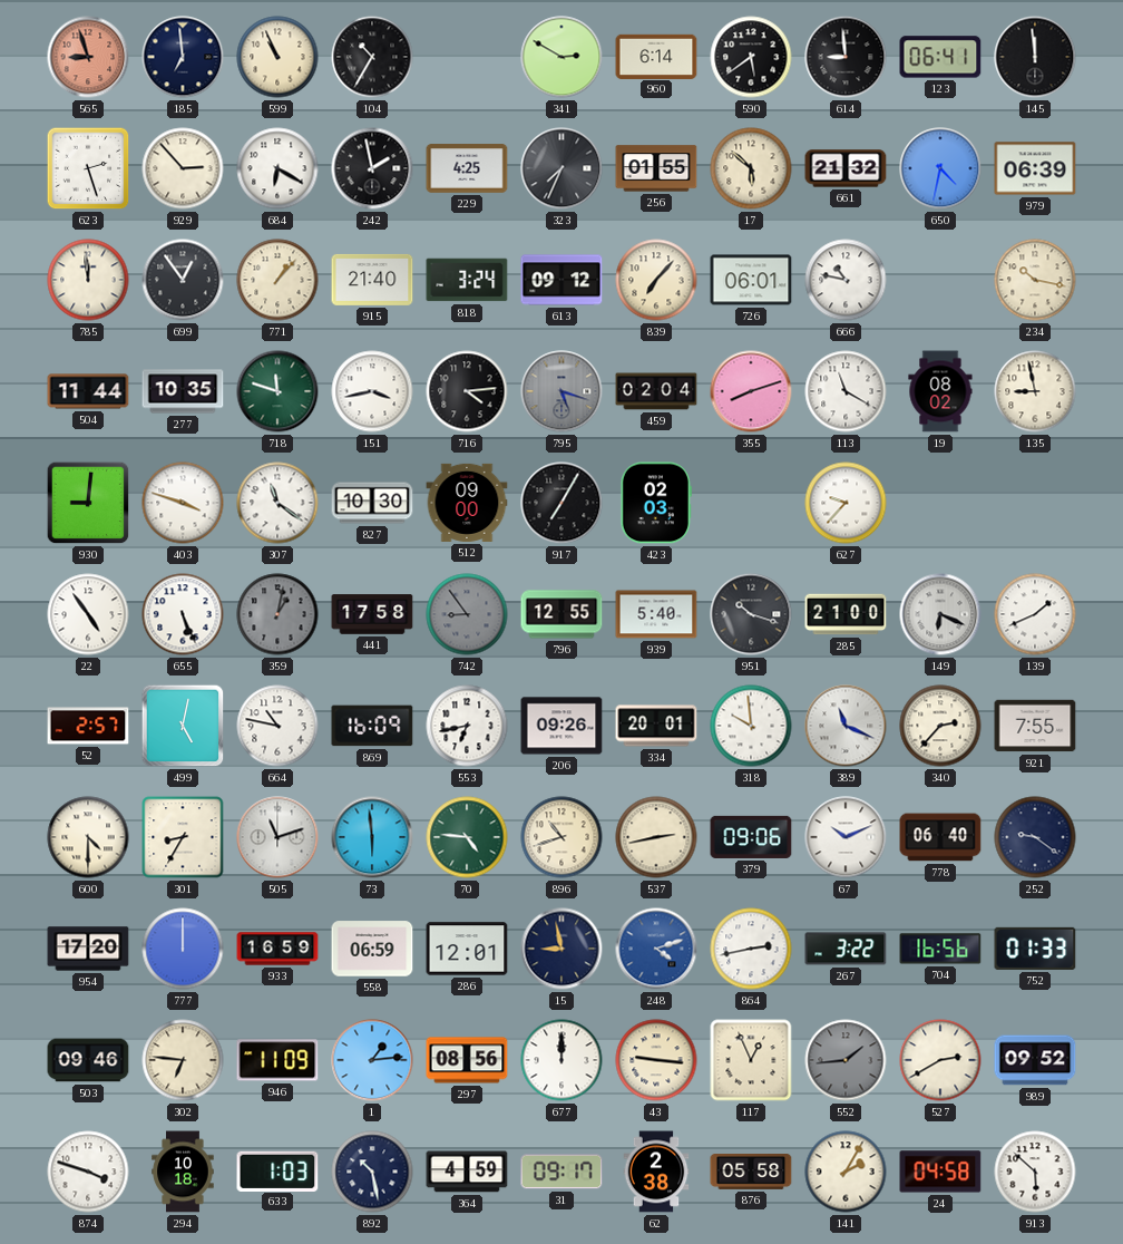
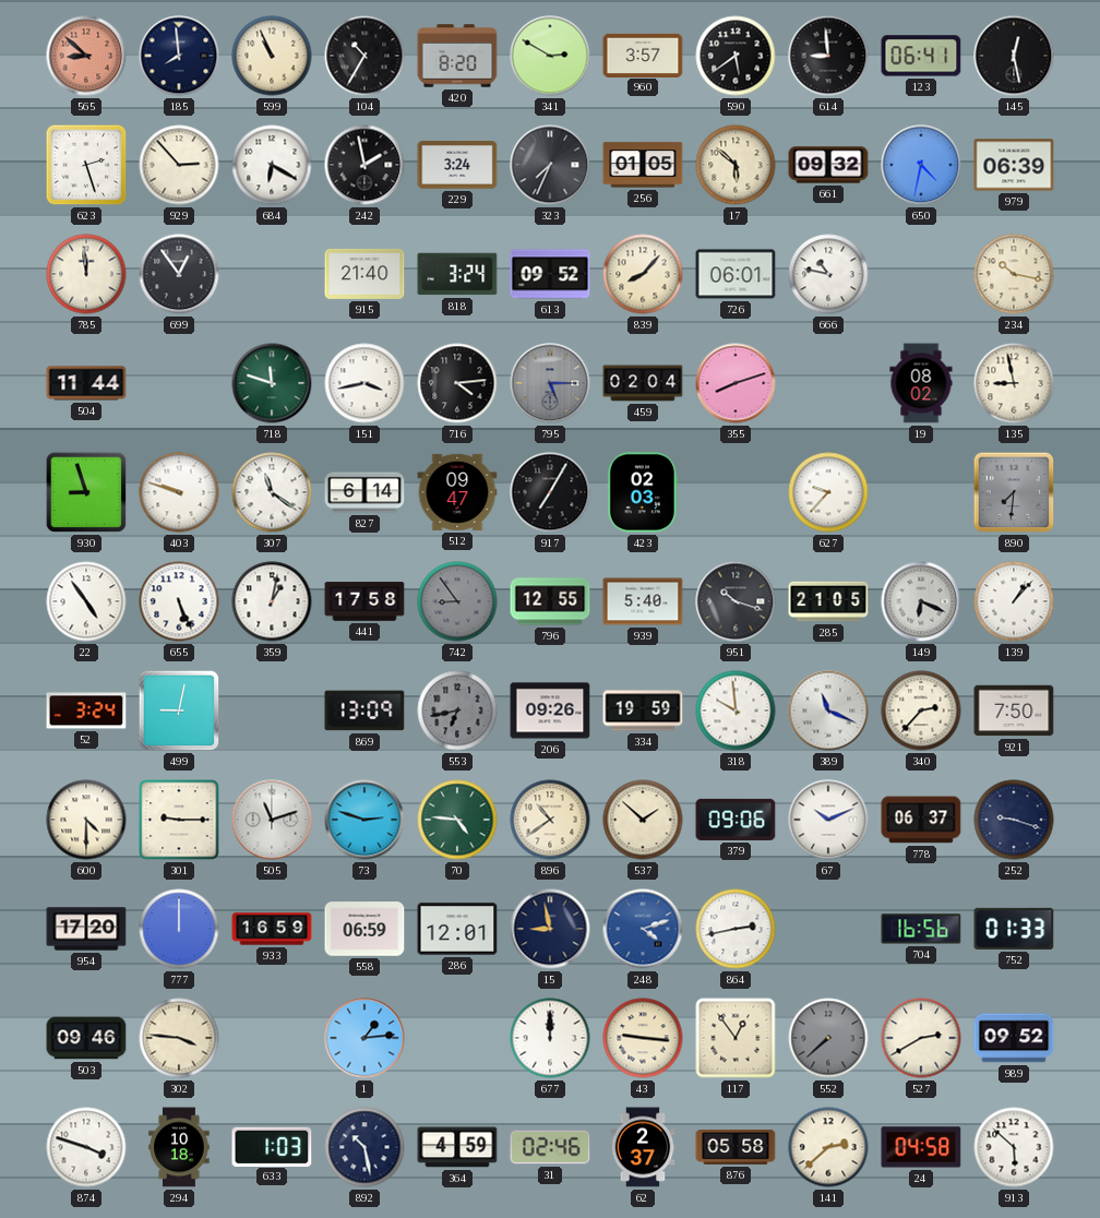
565: 8:57 -> 8:52 (86, 56)
185: 6:59 -> 7:59 (179, 56)
420: none -> 8:20 (457, 56)
960: 6:14 -> 3:57 (643, 55)
145: 11:59 -> 12:28 (1014, 56)
229: 4:25 -> 3:24 (457, 165)
256: 01:55 -> 01:05 (643, 165)
661: 21:32 -> 09:32 (828, 165)
771: 1:07 -> none (277, 280)
613: 09:12 -> 09:52 (550, 274)
839: 7:07 -> 8:07 (643, 274)
277: 10:35 -> none (183, 391)
795: 5:18 -> 5:15 (550, 383)
113: 11:20 -> none (846, 391)
930: 9:01 -> 8:57 (86, 492)
403: 3:48 -> 9:48 (179, 492)
827: 10:30 -> 6:14 (364, 492)
512: 09:00 -> 09:47 (457, 492)
890: none -> 7:31 (1014, 492)
359 dial: grey -> white (272, 601)
285: 21:00 -> 21:05 (828, 601)
139: 1:41 -> 1:07 (1014, 601)
52: 2:57 -> 3:24 (86, 710)
499: 5:02 -> 9:02 (179, 710)
664: 10:47 -> none (277, 726)
869: 16:09 -> 13:09 (364, 710)
553 dial: white -> grey (457, 710)
334: 20:01 -> 19:59 (643, 710)
921: 7:55 -> 7:50 (1014, 710)
301: 8:35 -> 9:15 (179, 820)
73: 5:59 -> 2:48 (364, 820)
896: 10:42 -> 10:39 (550, 820)
537: 2:43 -> 1:52 (643, 820)
778: 06:40 -> 06:37 (921, 820)
252: 9:21 -> 9:18 (1014, 820)
267: 3:22 -> none (846, 949)
302: 6:46 -> 3:46 (179, 1038)
946: 11:09 -> none (277, 1060)
297: 08:56 -> none (467, 1060)
117: 12:56 -> 12:54 (736, 1038)
552: 1:44 -> 7:38 (828, 1038)
31: 09:17 -> 02:46 (550, 1147)
62: 2:38 -> 2:37 (643, 1147)
141: 2:05 -> 2:38 (828, 1147)
